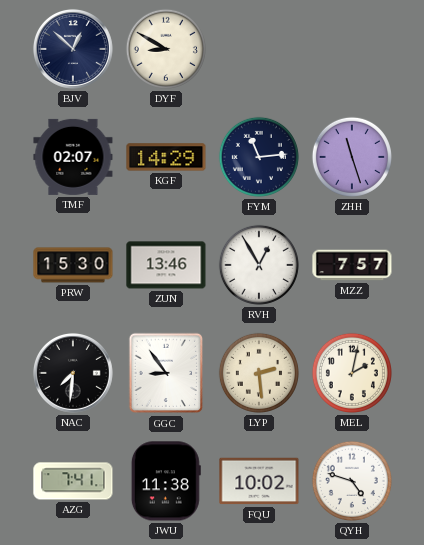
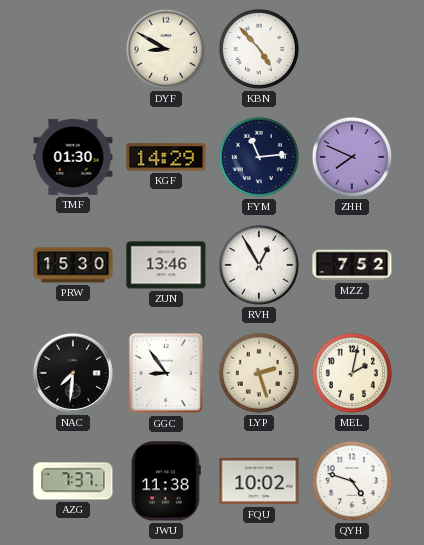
BJV: 12:52 -> none (73, 49)
KBN: none -> 4:53 (259, 49)
TMF: 02:07 -> 01:30 (73, 157)
ZHH: 11:27 -> 7:49 (352, 157)
MZZ: 7:57 -> 7:52 (352, 265)
LYP: 2:29 -> 2:27 (259, 373)
AZG: 7:41 -> 7:37 (73, 481)
